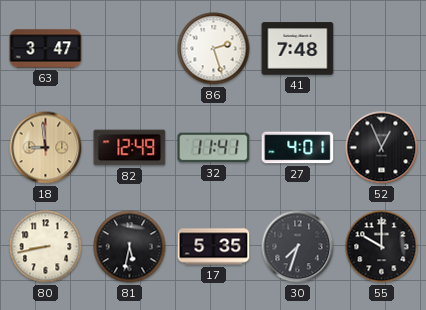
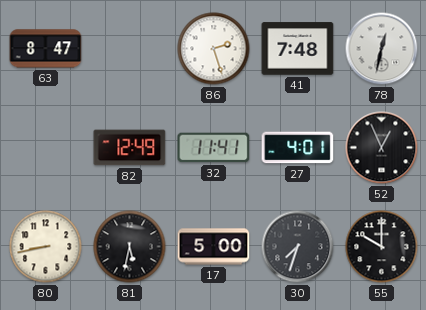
63: 3:47 -> 8:47 (46, 49)
78: none -> 12:32 (382, 49)
18: 8:59 -> none (46, 148)
17: 5:35 -> 5:00 (214, 247)
